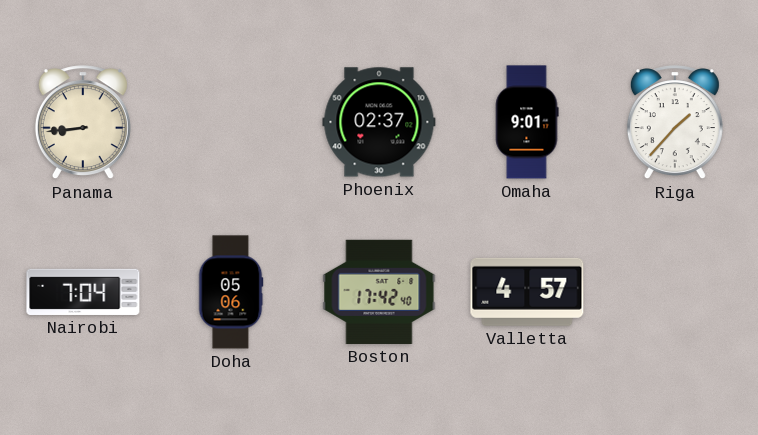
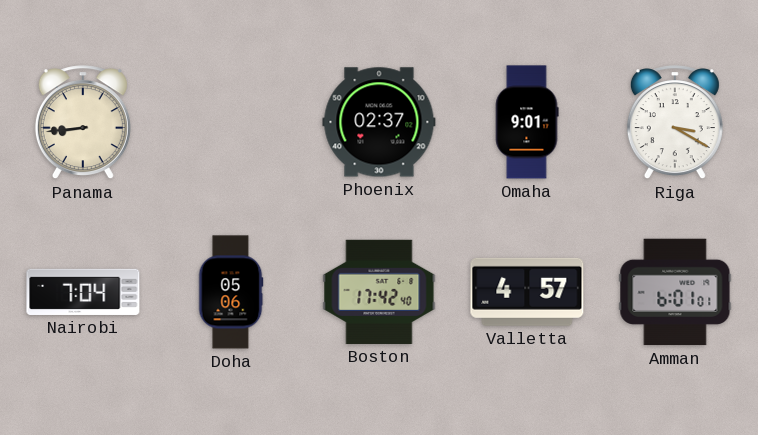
Riga: 1:37 -> 3:20 (675, 123)
Amman: none -> 6:01 (675, 292)
